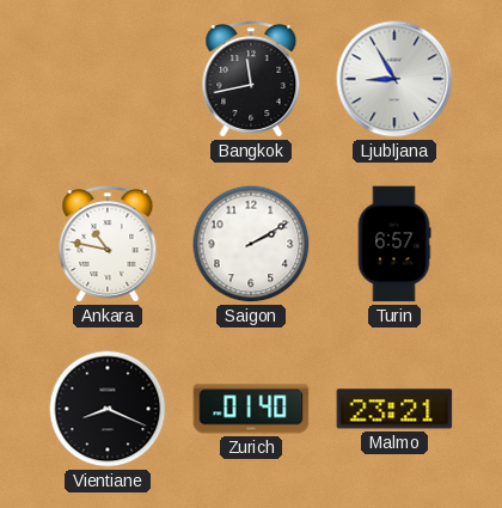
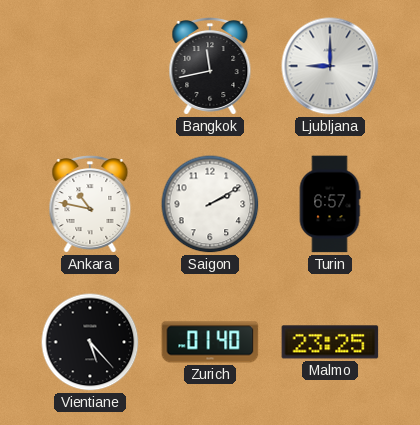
Ljubljana: 8:55 -> 9:00 (330, 66)
Vientiane: 8:19 -> 5:23 (90, 342)
Malmo: 23:21 -> 23:25 (330, 342)
